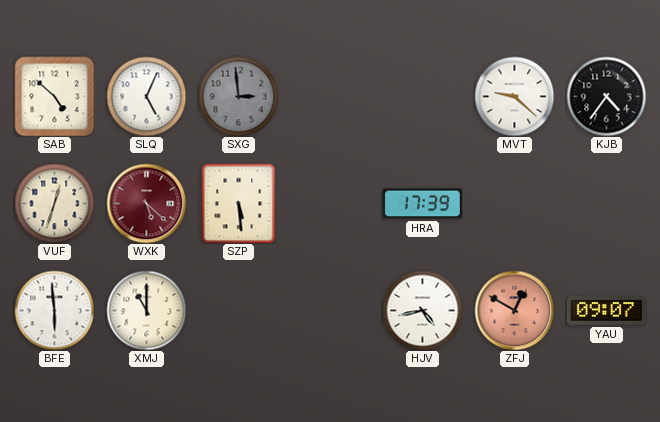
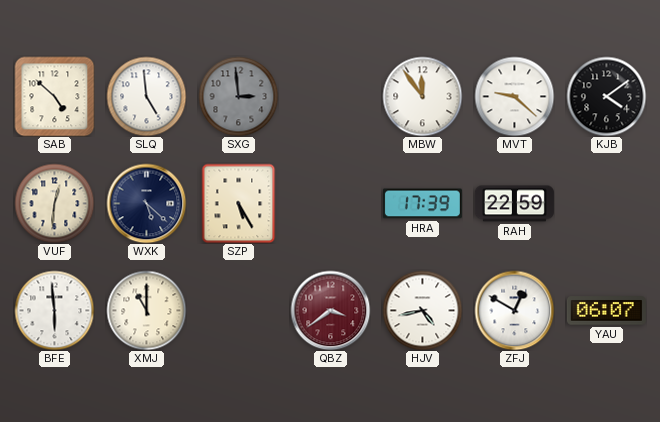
SLQ: 5:04 -> 4:59 (146, 96)
MBW: none -> 11:54 (422, 96)
KJB: 4:36 -> 4:09 (606, 96)
VUF: 12:33 -> 12:31 (54, 203)
WXK dial: burgundy -> navy (146, 203)
SZP: 5:29 -> 5:25 (239, 203)
RAH: none -> 22:59 (514, 204)
QBZ: none -> 3:39 (330, 310)
ZFJ dial: salmon -> white (514, 310)
YAU: 09:07 -> 06:07 (606, 311)
